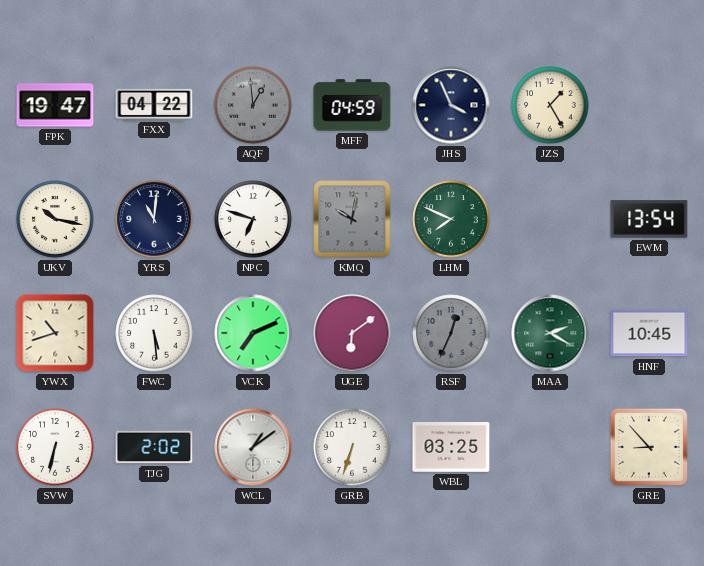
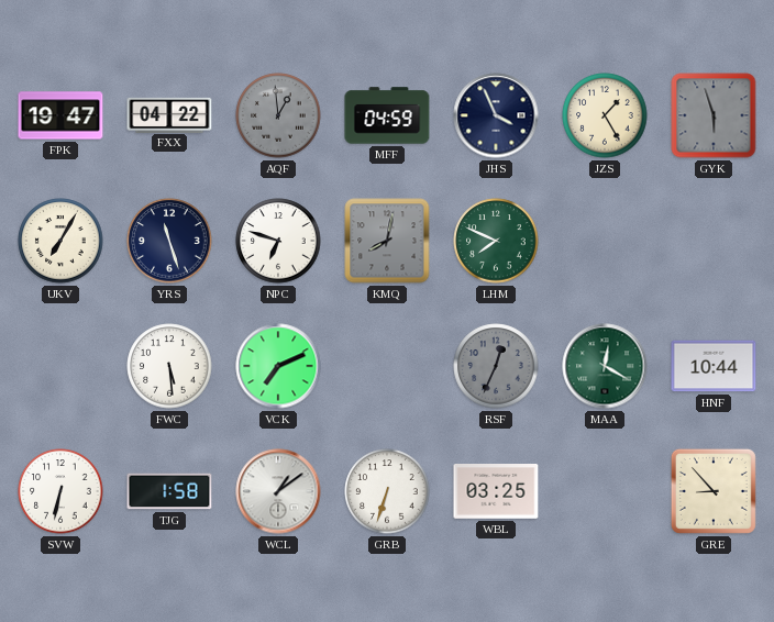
GYK: none -> 5:57 (714, 115)
UKV: 10:17 -> 7:05 (60, 241)
YRS: 11:01 -> 11:27 (169, 241)
KMQ: 10:02 -> 8:02 (387, 241)
EWM: 13:54 -> none (649, 219)
YWX: 10:42 -> none (55, 333)
UGE: 6:09 -> none (352, 333)
MAA: 2:20 -> 12:20 (605, 366)
HNF: 10:45 -> 10:44 (714, 366)
TJG: 2:02 -> 1:58 (169, 491)
